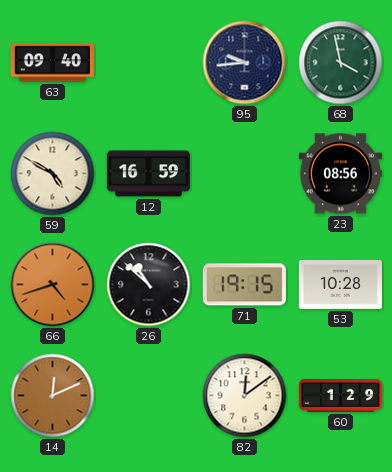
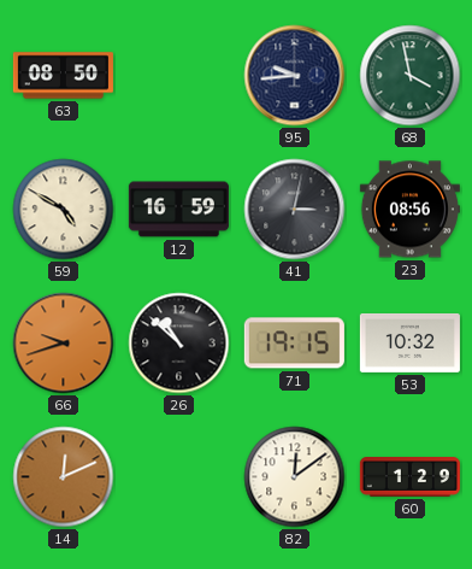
63: 09:40 -> 08:50 (63, 76)
41: none -> 3:02 (295, 210)
66: 4:42 -> 9:42 (64, 344)
53: 10:28 -> 10:32 (409, 342)
